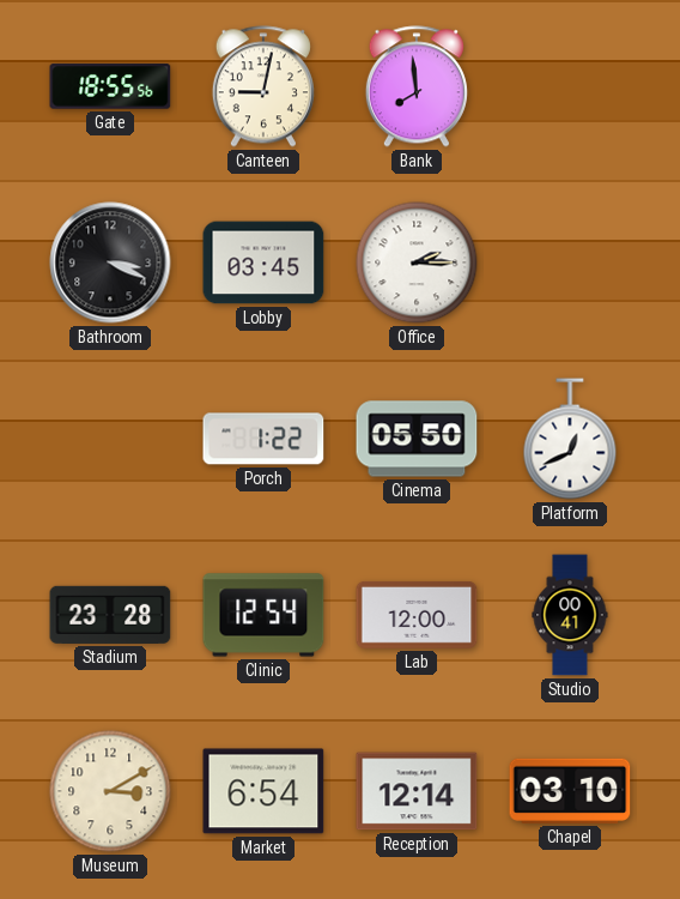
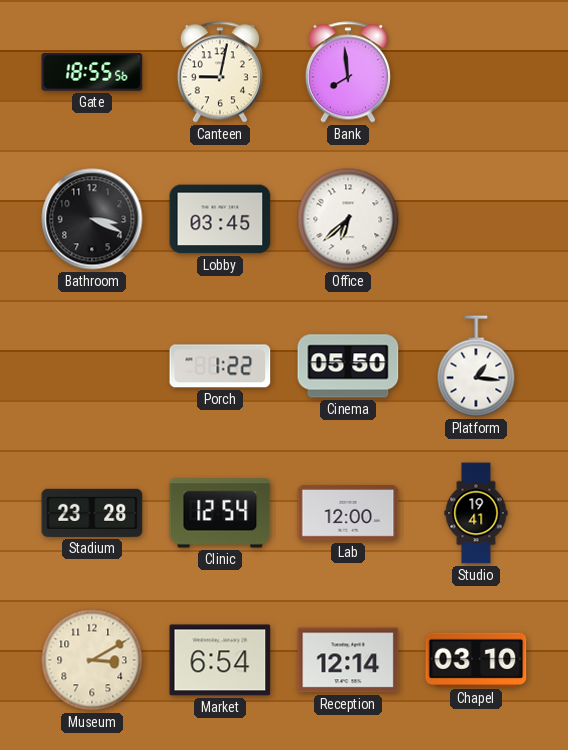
Office: 2:15 -> 6:38 (348, 219)
Platform: 12:41 -> 1:16 (476, 366)
Studio: 00:41 -> 19:41 (476, 513)
